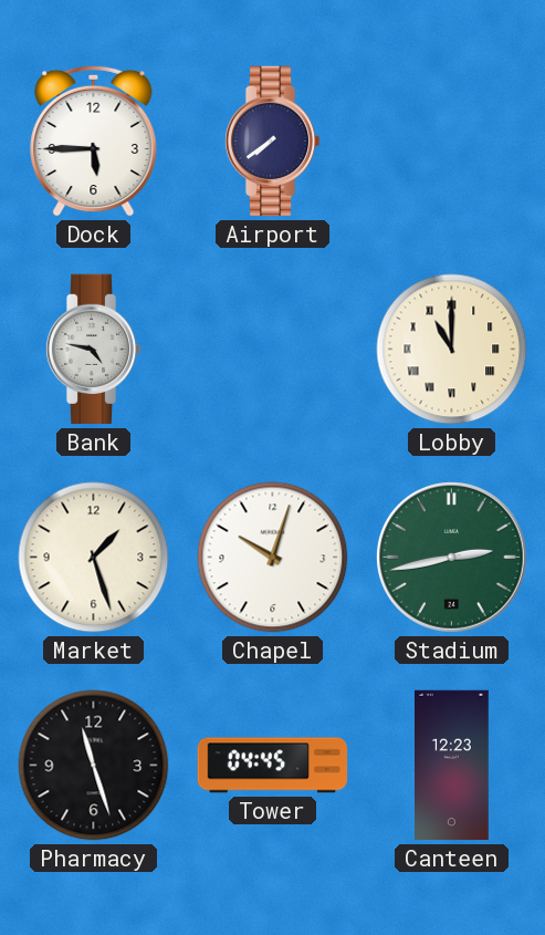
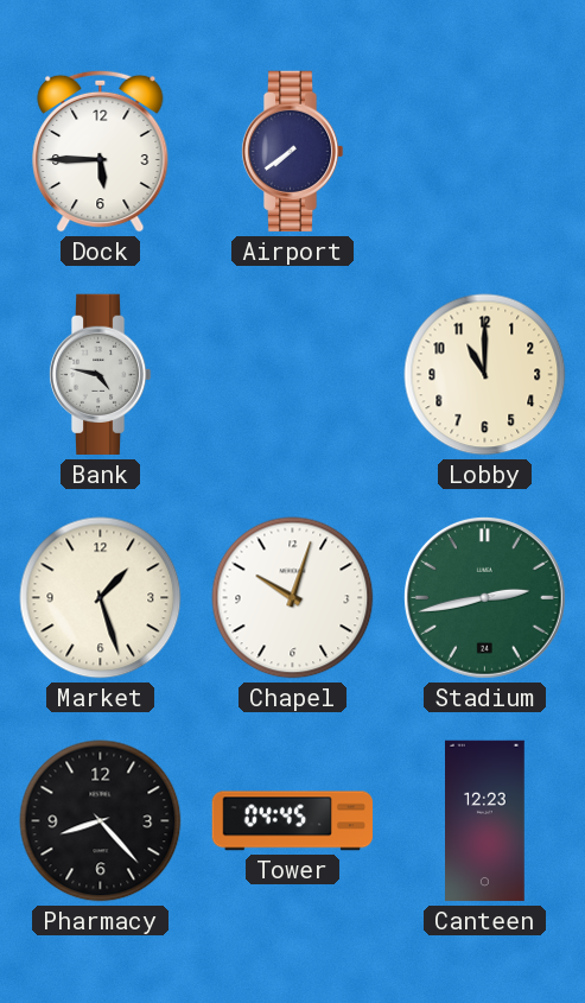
Lobby numerals: Roman -> Arabic (485, 375)
Pharmacy: 11:27 -> 8:23 (101, 821)
